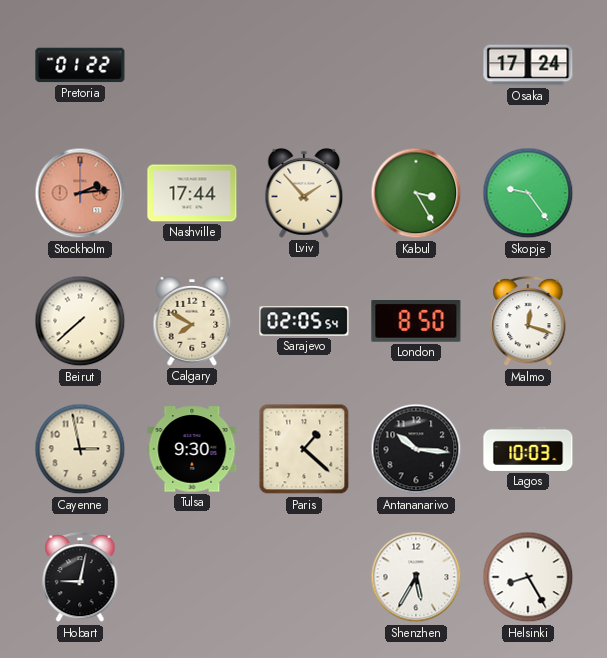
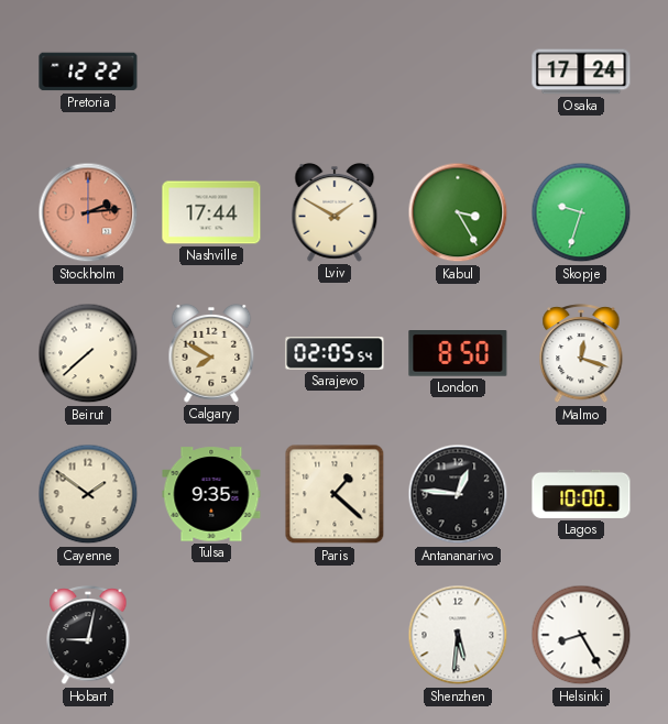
Pretoria: 01:22 -> 12:22 (88, 72)
Lviv: 1:53 -> 1:50 (335, 213)
Skopje: 9:24 -> 9:33 (581, 212)
Cayenne: 2:58 -> 1:51 (88, 494)
Tulsa: 9:30 -> 9:35 (211, 494)
Antananarivo: 10:16 -> 12:46 (458, 494)
Lagos: 10:03 -> 10:00 (581, 494)
Shenzhen: 5:35 -> 5:31 (458, 635)
